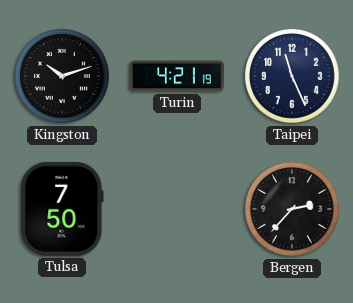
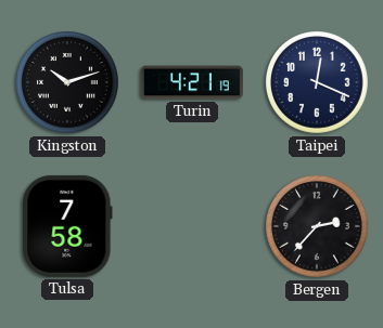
Taipei: 11:26 -> 12:19 (318, 83)
Tulsa: 7:50 -> 7:58 (67, 226)
